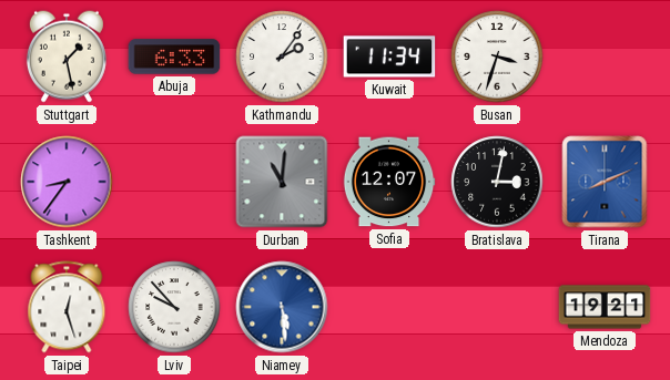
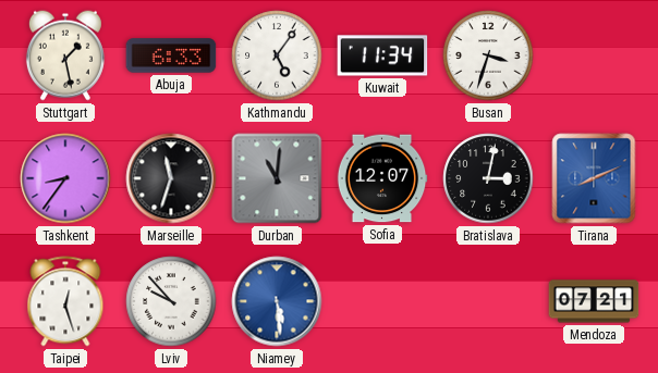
Kathmandu: 2:06 -> 5:06 (277, 55)
Marseille: none -> 11:33 (171, 178)
Mendoza: 19:21 -> 07:21 (594, 301)
